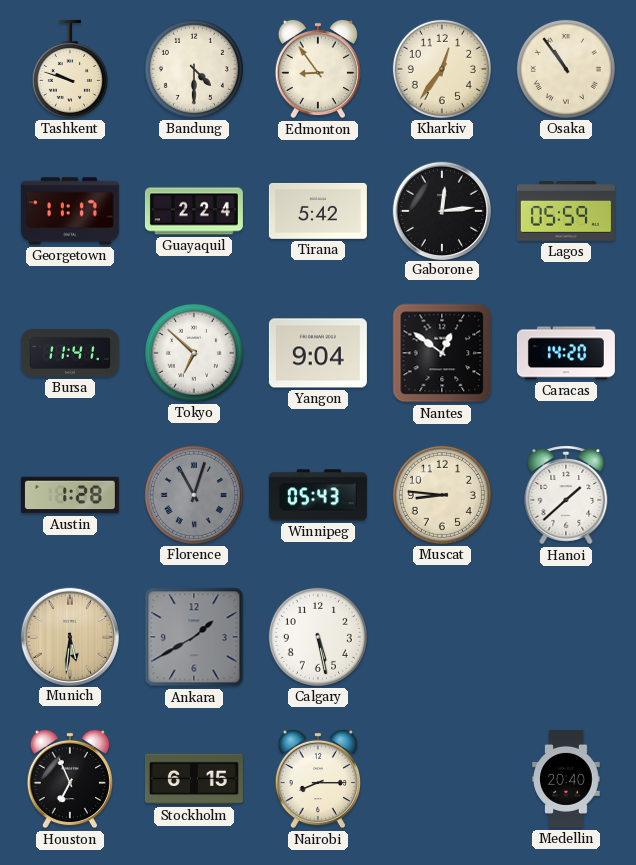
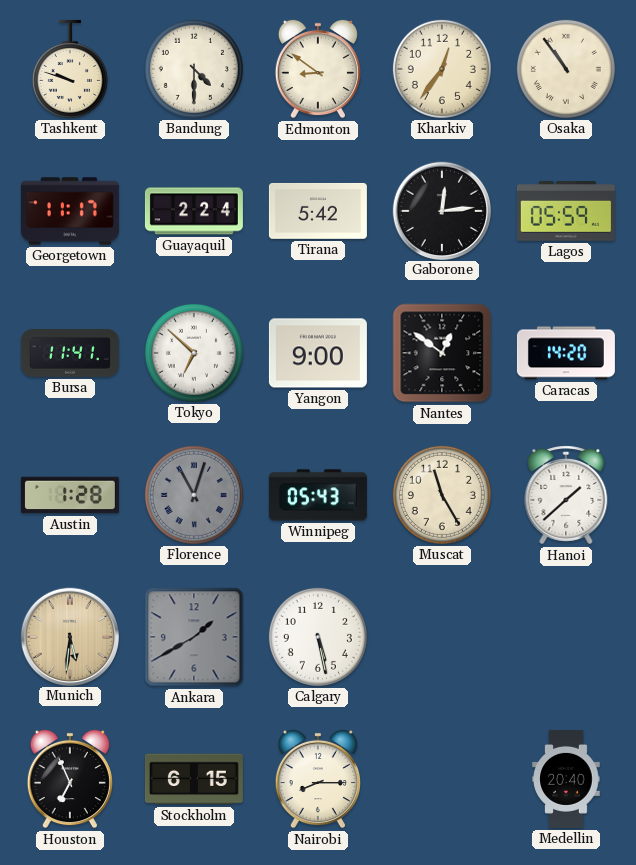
Edmonton: 8:54 -> 8:51 (318, 69)
Yangon: 9:04 -> 9:00 (318, 353)
Muscat: 8:46 -> 11:25 (442, 495)
